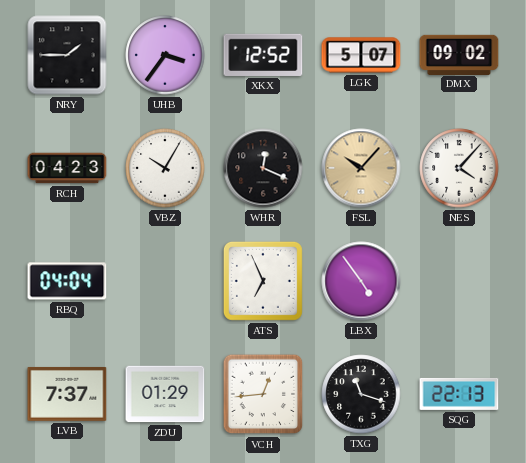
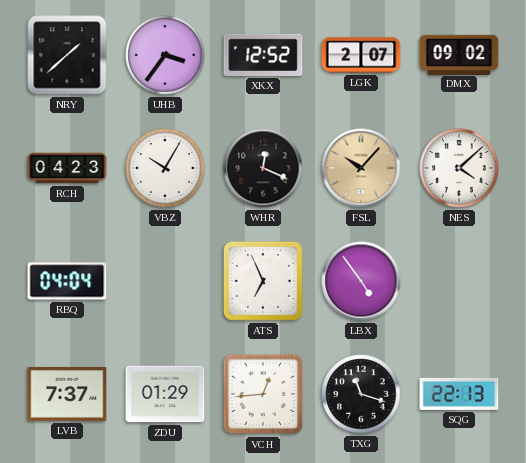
NRY: 1:45 -> 1:38 (67, 55)
LGK: 5:07 -> 2:07 (361, 55)
NES: 4:07 -> 4:08 (459, 168)
